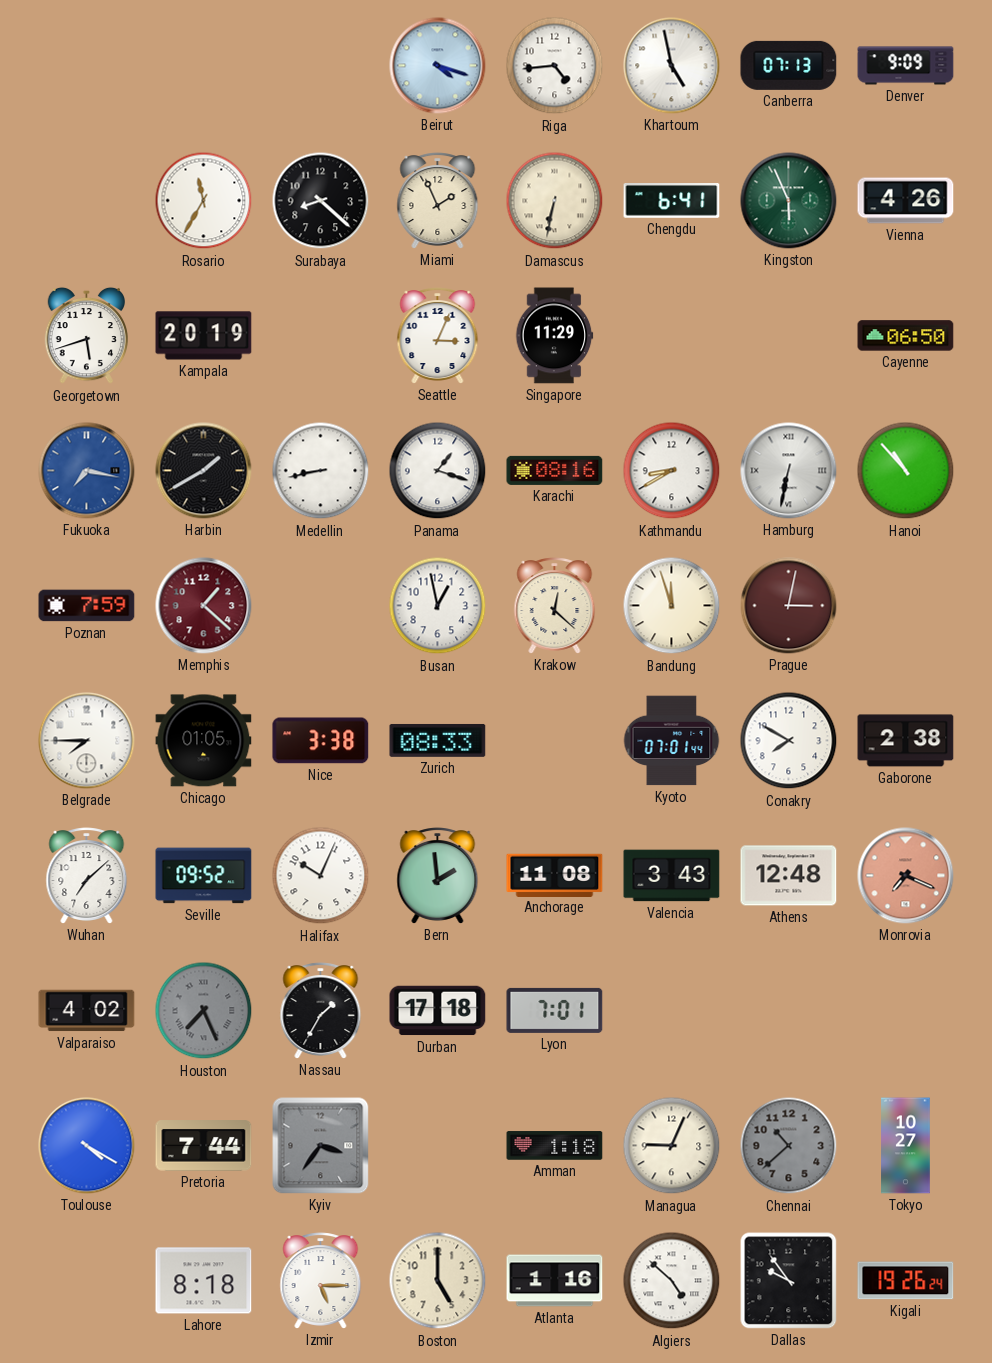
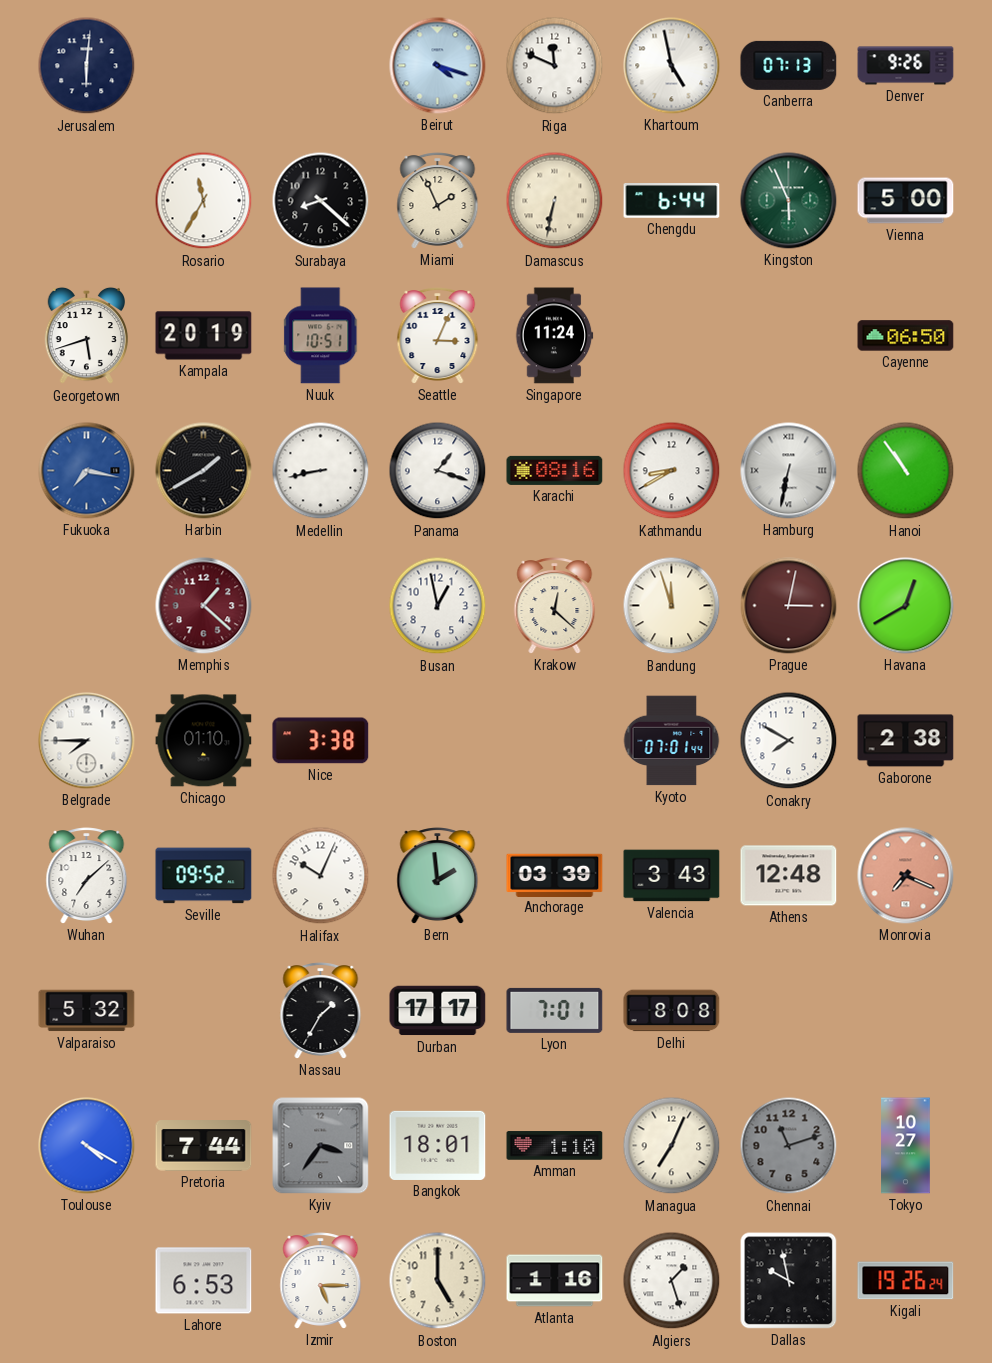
Jerusalem: none -> 6:01 (87, 66)
Riga: 4:44 -> 11:49 (555, 66)
Denver: 9:09 -> 9:26 (906, 66)
Chengdu: 6:41 -> 6:44 (672, 201)
Vienna: 4:26 -> 5:00 (906, 201)
Nuuk: none -> 10:51 (321, 336)
Singapore: 11:29 -> 11:24 (555, 336)
Hanoi: 10:53 -> 10:54 (906, 471)
Poznan: 7:59 -> none (87, 606)
Havana: none -> 12:40 (906, 606)
Chicago: 01:05 -> 01:10 (204, 741)
Zurich: 08:33 -> none (438, 740)
Anchorage: 11:08 -> 03:39 (555, 875)
Valparaiso: 4:02 -> 5:32 (87, 1011)
Houston: 7:26 -> none (204, 1011)
Durban: 17:18 -> 17:17 (438, 1011)
Delhi: none -> 8:08 (672, 1011)
Bangkok: none -> 18:01 (438, 1145)
Amman: 1:18 -> 1:10 (555, 1146)
Managua: 9:04 -> 7:04 (672, 1146)
Chennai: 10:38 -> 11:12 (789, 1146)
Lahore: 8:18 -> 6:53 (204, 1281)
Algiers: 4:52 -> 1:27 (672, 1281)
Dallas: 9:54 -> 9:58 (789, 1281)
